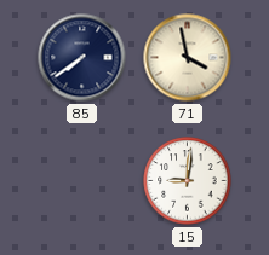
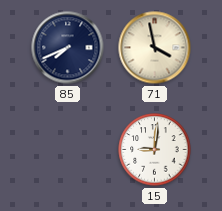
85: 7:39 -> 7:41 (68, 48)
